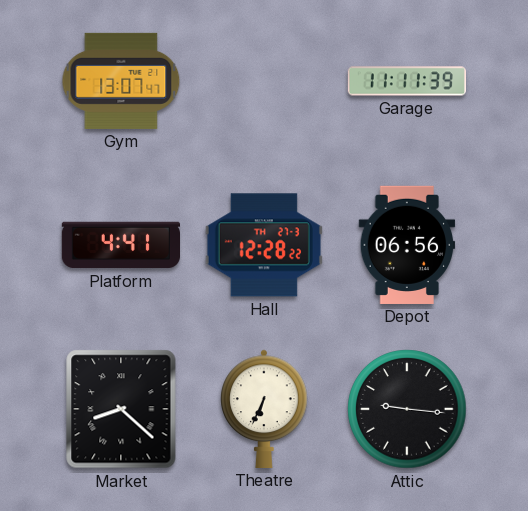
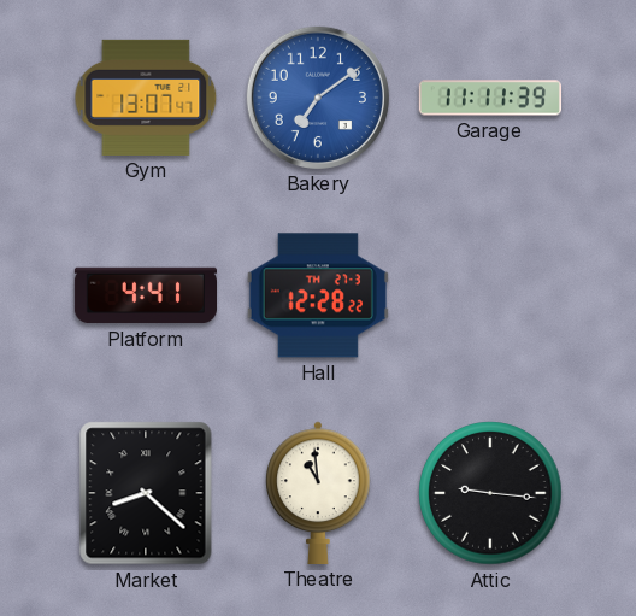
Bakery: none -> 7:09 (318, 98)
Depot: 06:56 -> none (407, 245)
Theatre: 6:34 -> 10:59 (318, 493)
